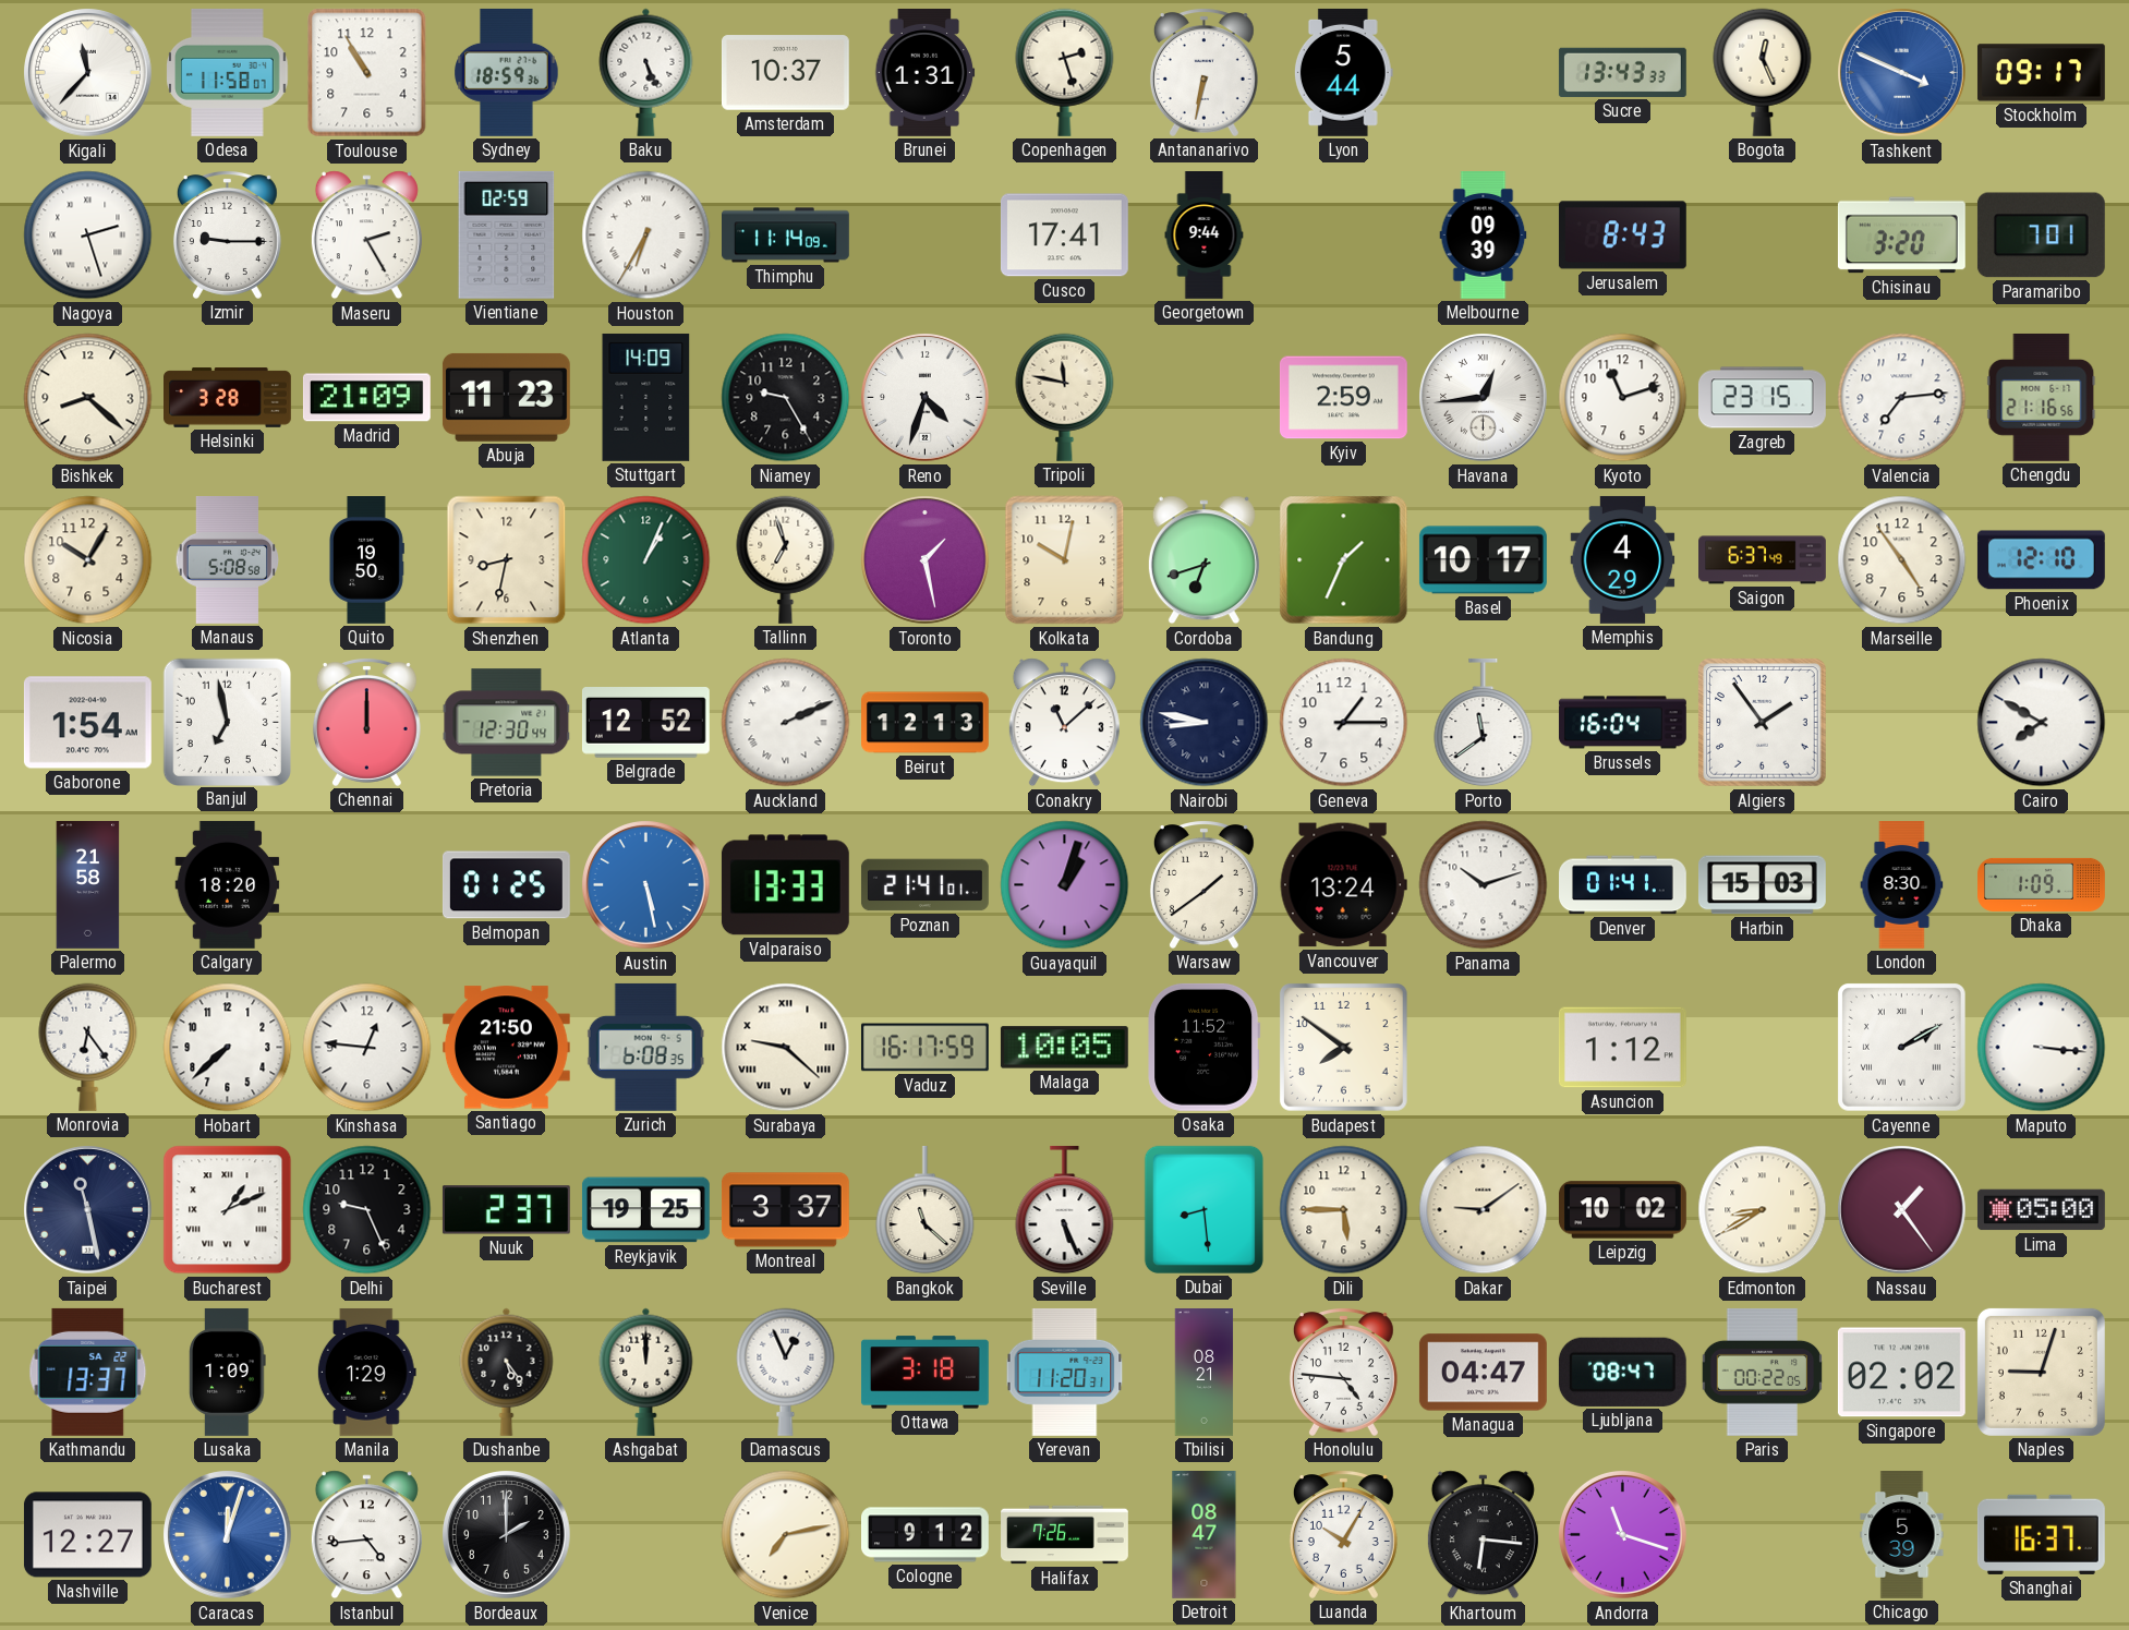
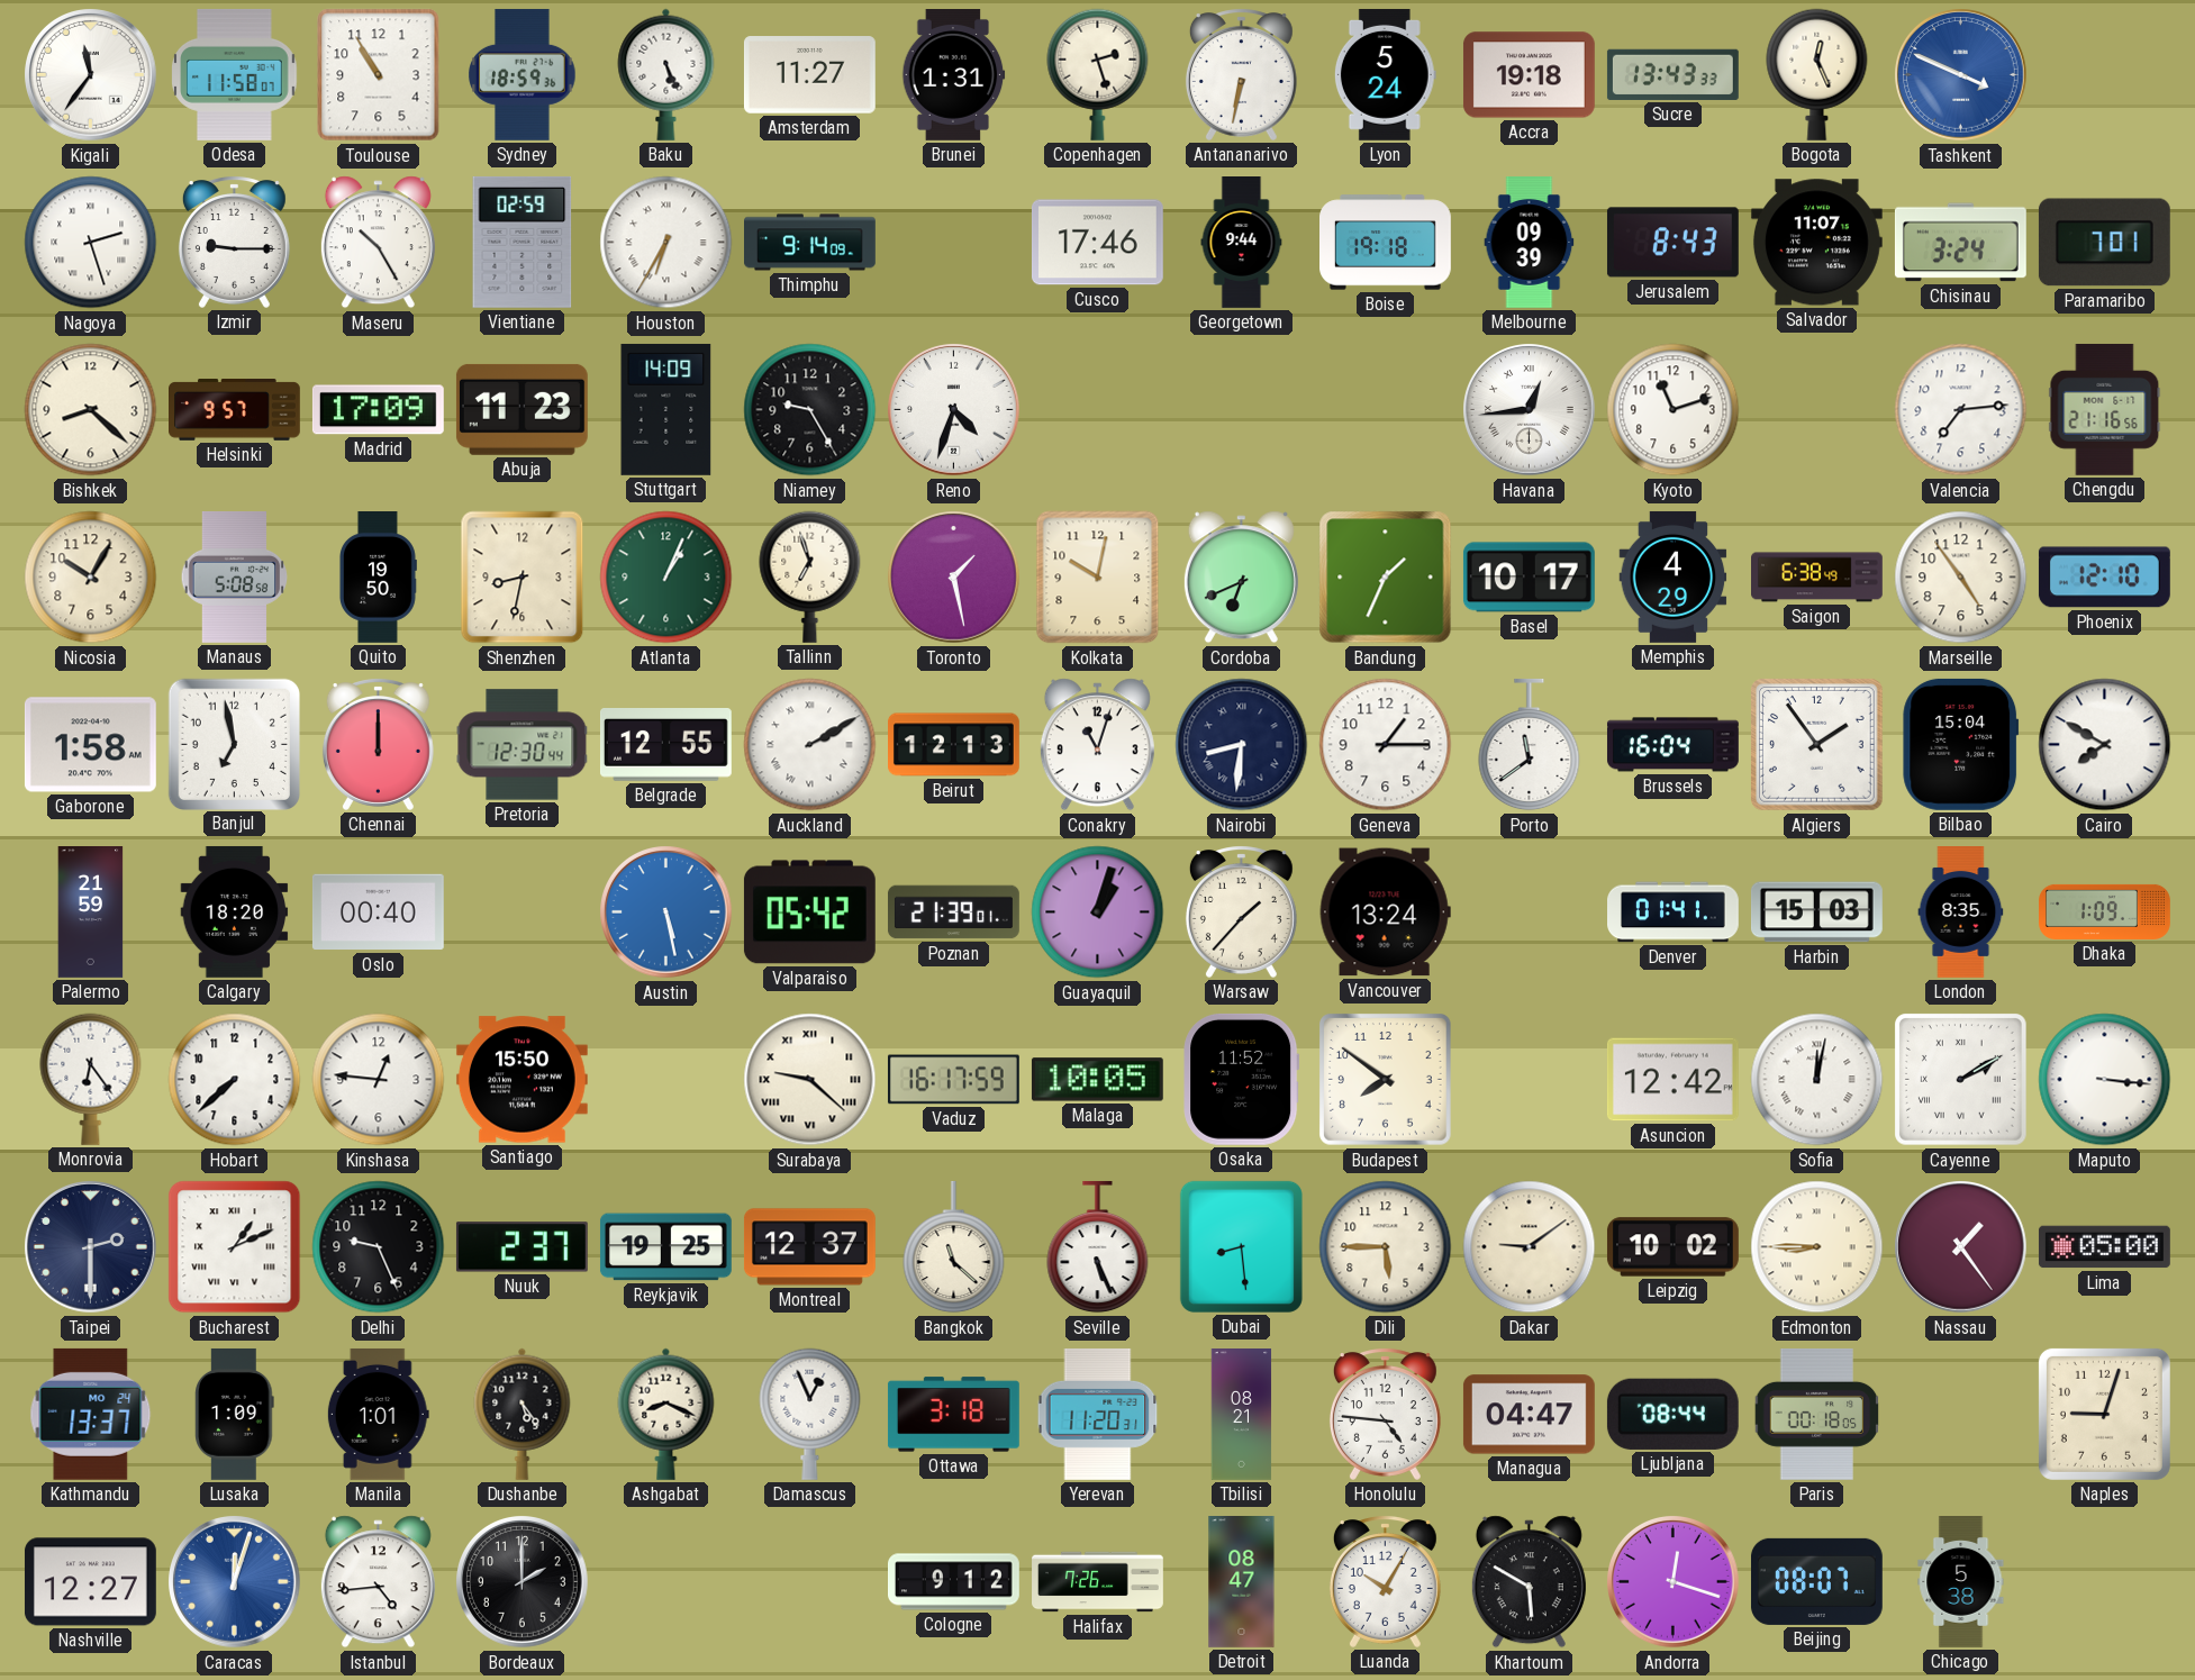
Kigali: 11:37 -> 11:36 (91, 75)
Amsterdam: 10:37 -> 11:27 (809, 75)
Lyon: 5:44 -> 5:24 (1385, 74)
Accra: none -> 19:18 (1529, 75)
Stockholm: 09:17 -> none (2041, 73)
Maseru: 2:25 -> 10:25 (378, 243)
Thimphu: 11:14 -> 9:14 (810, 243)
Cusco: 17:41 -> 17:46 (1097, 243)
Boise: none -> 19:18 (1386, 243)
Salvador: none -> 11:07 (1816, 243)
Chisinau: 3:20 -> 3:24 (1960, 243)
Helsinki: 3:28 -> 9:57 (235, 410)
Madrid: 21:09 -> 17:09 (378, 410)
Tripoli: 11:47 -> none (1065, 397)
Kyiv: 2:59 -> none (1343, 398)
Zagreb: 23:15 -> none (1762, 398)
Cordoba: 6:42 -> 6:41 (1241, 578)
Saigon: 6:37 -> 6:38 (1817, 578)
Gaborone: 1:54 -> 1:58 (90, 745)
Belgrade: 12:52 -> 12:55 (665, 745)
Auckland: 2:11 -> 2:10 (810, 745)
Conakry: 11:08 -> 11:03 (1097, 745)
Nairobi: 8:47 -> 8:31 (1242, 745)
Bilbao: none -> 15:04 (1961, 744)
Palermo: 21:58 -> 21:59 (91, 912)
Oslo: none -> 00:40 (378, 912)
Belmopan: 01:25 -> none (506, 885)
Valparaiso: 13:33 -> 05:42 (809, 912)
Poznan: 21:41 -> 21:39 (953, 912)
Warsaw: 1:39 -> 1:37 (1241, 911)
Panama: 10:12 -> none (1484, 885)
London: 8:30 -> 8:35 (1961, 912)
Santiago: 21:50 -> 15:50 (521, 1080)
Zurich: 6:08 -> none (645, 1047)
Asuncion: 1:12 -> 12:42 (1672, 1080)
Sofia: none -> 12:02 (1817, 1080)
Taipei: 11:28 -> 2:30 (91, 1247)
Montreal: 3:37 -> 12:37 (809, 1247)
Edmonton: 8:40 -> 8:45 (1817, 1247)
Kathmandu date: SA 22 -> MO 24 (91, 1414)
Manila: 1:29 -> 1:01 (378, 1414)
Ashgabat: 12:00 -> 8:19 (666, 1414)
Ljubljana: 08:47 -> 08:44 (1672, 1414)
Paris: 00:22 -> 00:18 (1817, 1414)
Singapore: 02:02 -> none (1901, 1373)
Venice: 7:13 -> none (786, 1535)
Khartoum: 6:16 -> 5:50 (1529, 1582)
Andorra: 11:18 -> 12:18 (1674, 1582)
Beijing: none -> 08:07 (1816, 1581)
Chicago: 5:39 -> 5:38 (1961, 1582)
Shanghai: 16:37 -> none (2041, 1534)
